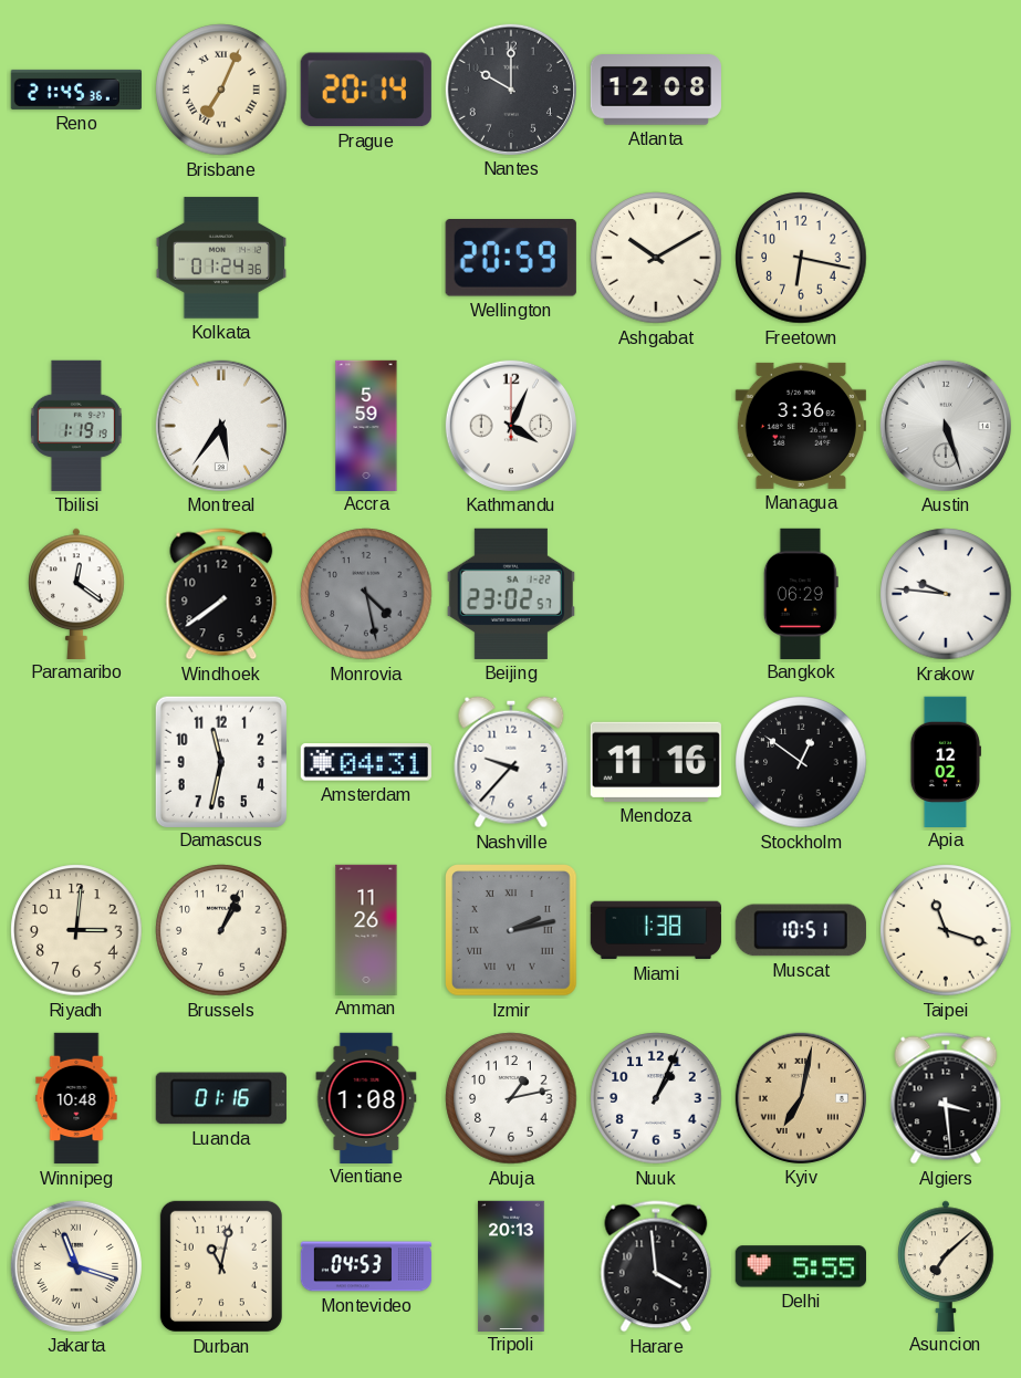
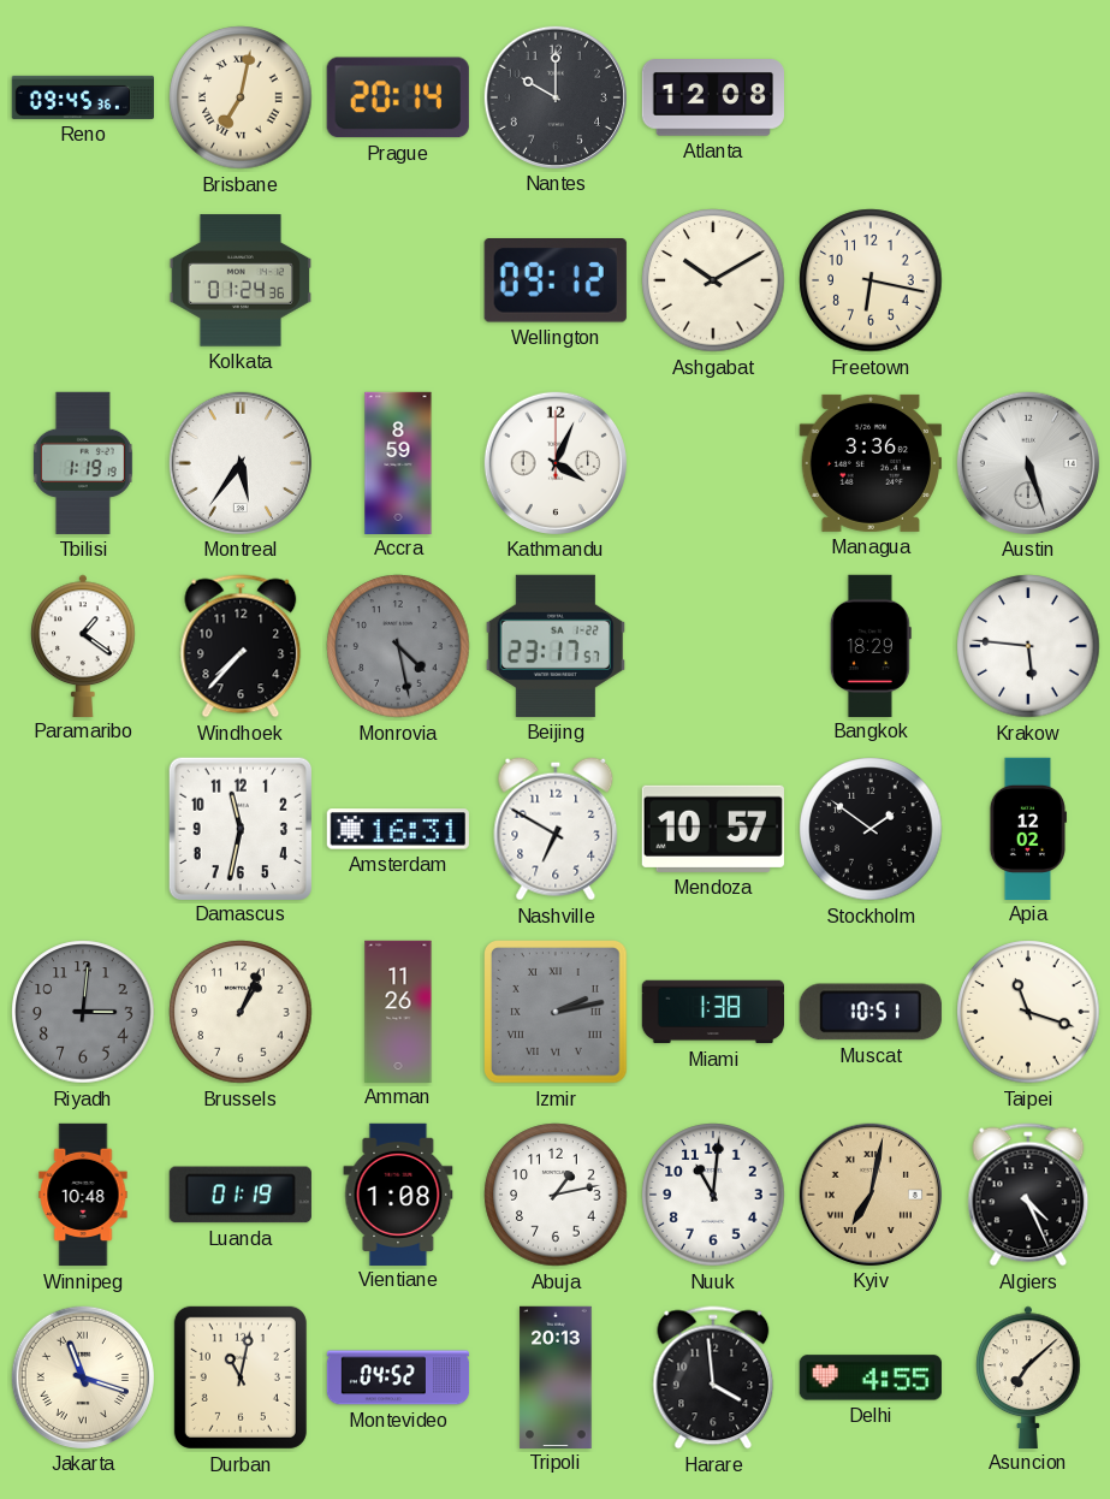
Reno: 21:45 -> 09:45 (82, 97)
Brisbane: 7:04 -> 7:02 (241, 97)
Wellington: 20:59 -> 09:12 (556, 282)
Accra: 5:59 -> 8:59 (398, 462)
Paramaribo: 12:21 -> 1:21 (83, 645)
Windhoek: 7:39 -> 7:37 (241, 646)
Beijing: 23:02 -> 23:17 (556, 646)
Bangkok: 06:29 -> 18:29 (871, 645)
Krakow: 9:46 -> 5:46 (1028, 646)
Amsterdam: 04:31 -> 16:31 (398, 829)
Nashville: 9:37 -> 6:50 (556, 829)
Mendoza: 11:16 -> 10:57 (713, 829)
Stockholm: 12:51 -> 1:51 (871, 829)
Riyadh dial: cream -> grey (83, 1012)
Luanda: 01:16 -> 01:19 (241, 1195)
Nuuk: 1:04 -> 11:01 (713, 1195)
Algiers: 3:29 -> 4:26 (1028, 1195)
Montevideo: 04:53 -> 04:52 (398, 1377)
Delhi: 5:55 -> 4:55 (871, 1377)
